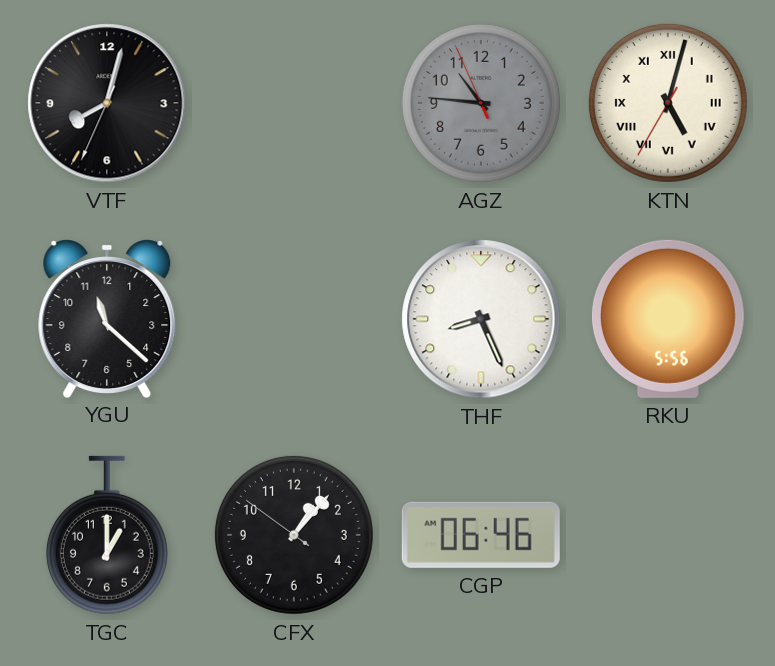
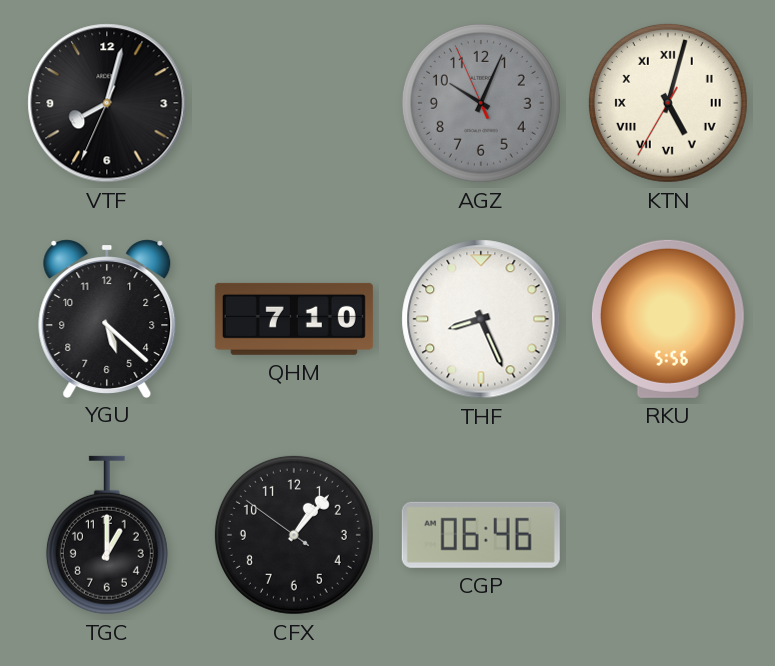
AGZ: 10:45 -> 10:03 (481, 103)
YGU: 11:22 -> 5:22 (107, 318)
QHM: none -> 7:10 (294, 319)
